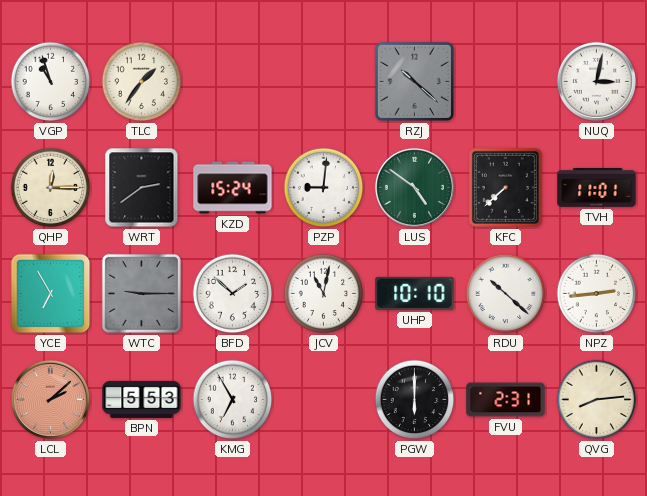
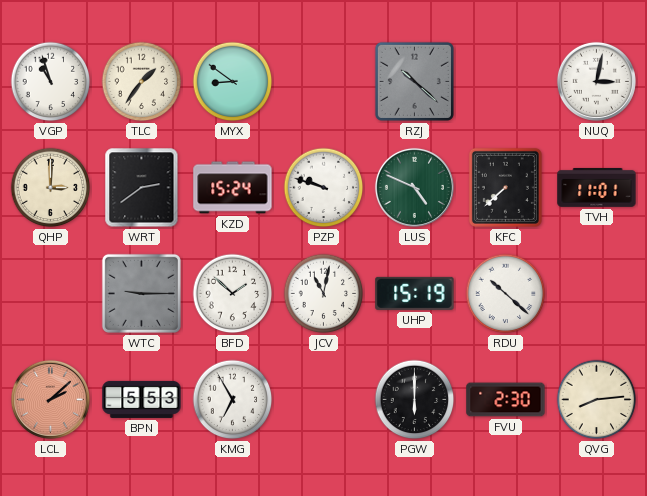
MYX: none -> 8:51 (233, 82)
QHP: 12:15 -> 3:00 (51, 188)
PZP: 9:01 -> 9:48 (324, 188)
LUS: 4:51 -> 4:49 (414, 187)
YCE: 6:55 -> none (51, 294)
UHP: 10:10 -> 15:19 (415, 293)
NPZ: 2:44 -> none (597, 294)
FVU: 2:31 -> 2:30 (506, 400)
